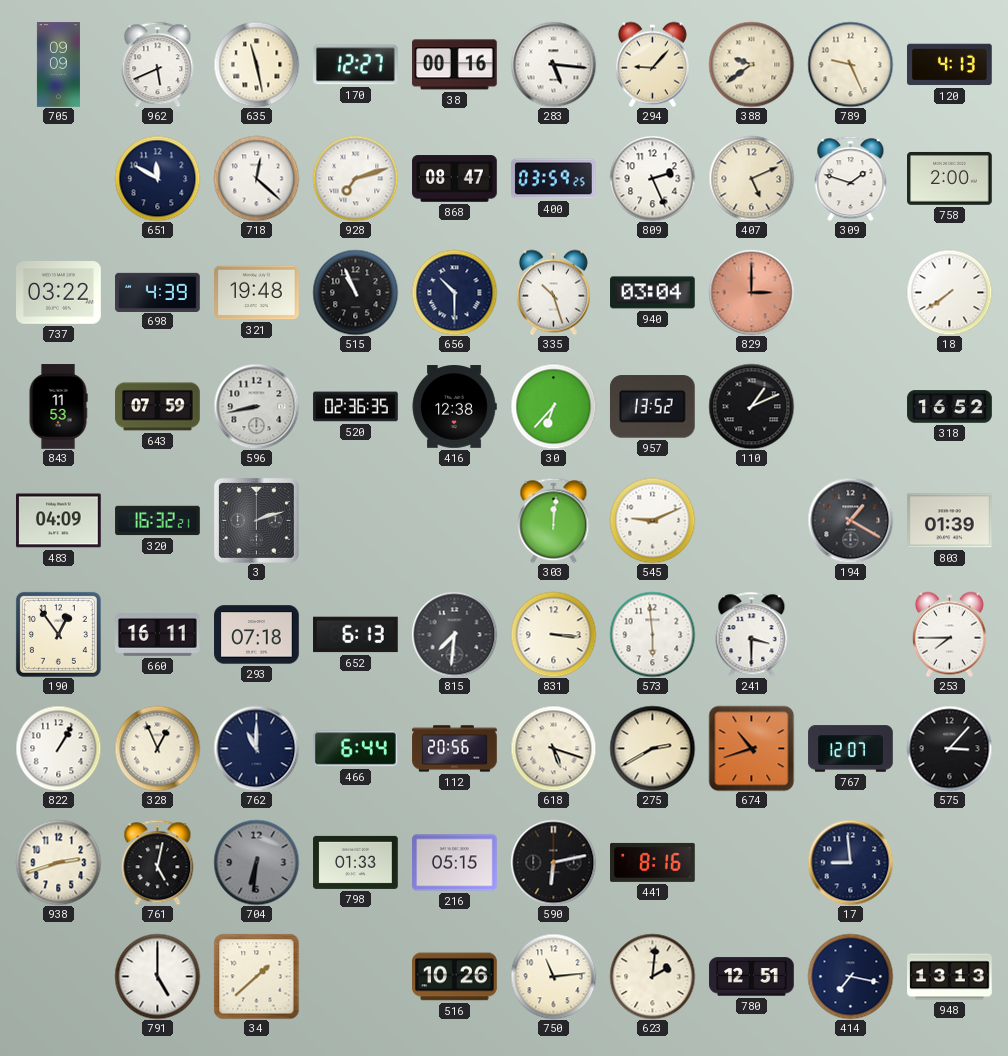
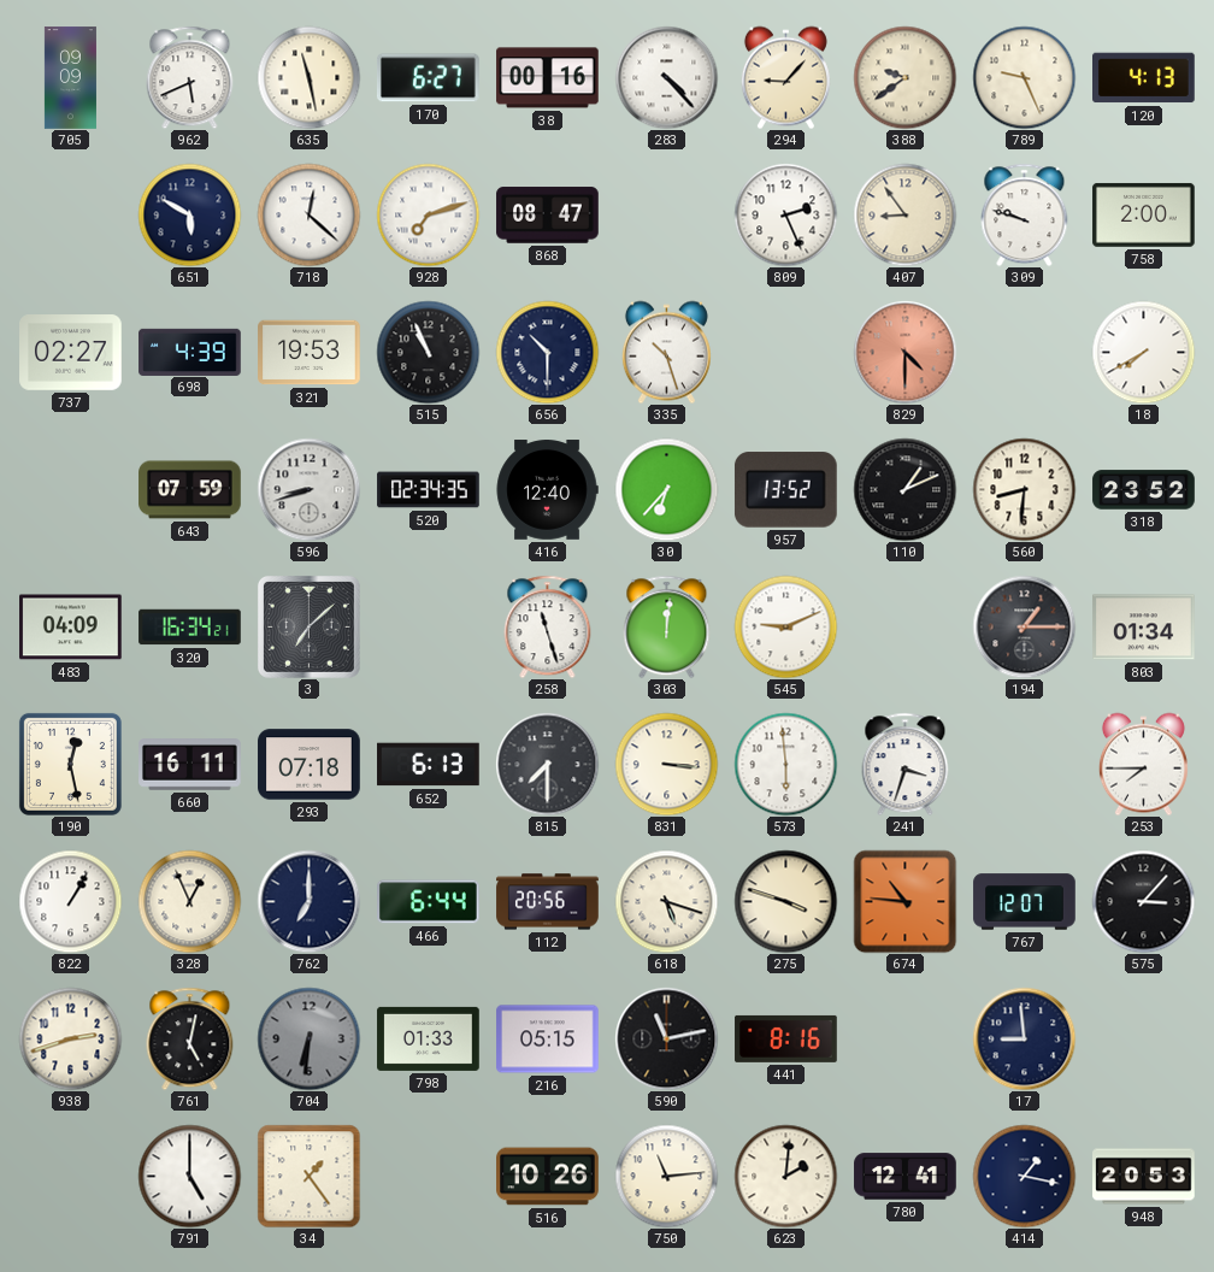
170: 12:27 -> 6:27 (429, 78)
283: 5:16 -> 4:23 (666, 77)
651: 11:50 -> 5:50 (189, 214)
400: 03:59 -> none (554, 179)
407: 5:11 -> 8:54 (904, 214)
309: 1:48 -> 9:48 (1025, 214)
737: 03:22 -> 02:27 (71, 353)
321: 19:48 -> 19:53 (310, 353)
940: 03:04 -> none (653, 293)
829: 3:00 -> 4:30 (904, 352)
18: 7:39 -> 7:40 (1143, 352)
843: 11:53 -> none (58, 407)
596: 8:43 -> 8:42 (308, 489)
520: 02:36 -> 02:34 (429, 490)
416: 12:38 -> 12:40 (547, 490)
560: none -> 8:31 (1024, 489)
318: 16:52 -> 23:52 (1144, 490)
320: 16:32 -> 16:34 (190, 628)
3: 2:12 -> 7:08 (308, 626)
258: none -> 11:27 (548, 626)
194: 1:20 -> 1:15 (1024, 626)
803: 01:39 -> 01:34 (1144, 628)
190: 12:54 -> 12:28 (70, 764)
815: 7:31 -> 7:30 (547, 764)
241: 3:30 -> 3:33 (906, 764)
762: 11:00 -> 7:00 (308, 901)
275: 2:40 -> 3:48 (785, 901)
674: 10:42 -> 10:46 (904, 901)
590: 6:13 -> 11:13 (666, 1038)
34: 1:38 -> 1:24 (308, 1176)
780: 12:51 -> 12:41 (906, 1177)
414: 7:17 -> 1:17 (1024, 1176)
948: 13:13 -> 20:53 (1144, 1177)
